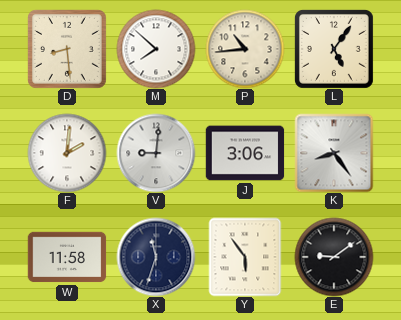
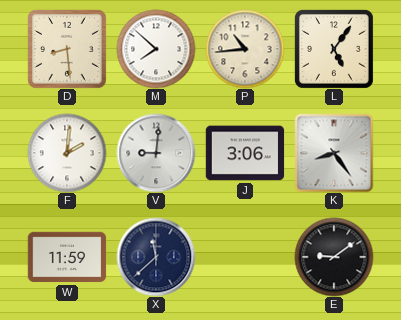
W: 11:58 -> 11:59 (67, 257)
X: 11:33 -> 11:38 (156, 257)
Y: 5:54 -> none (245, 257)
